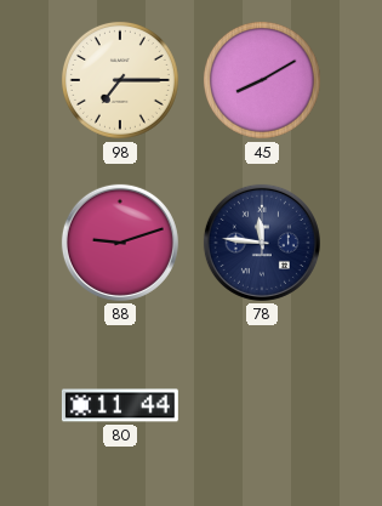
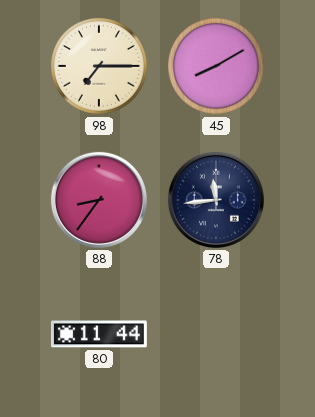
88: 9:12 -> 8:36 (99, 200)
78: 11:46 -> 11:44 (216, 200)
